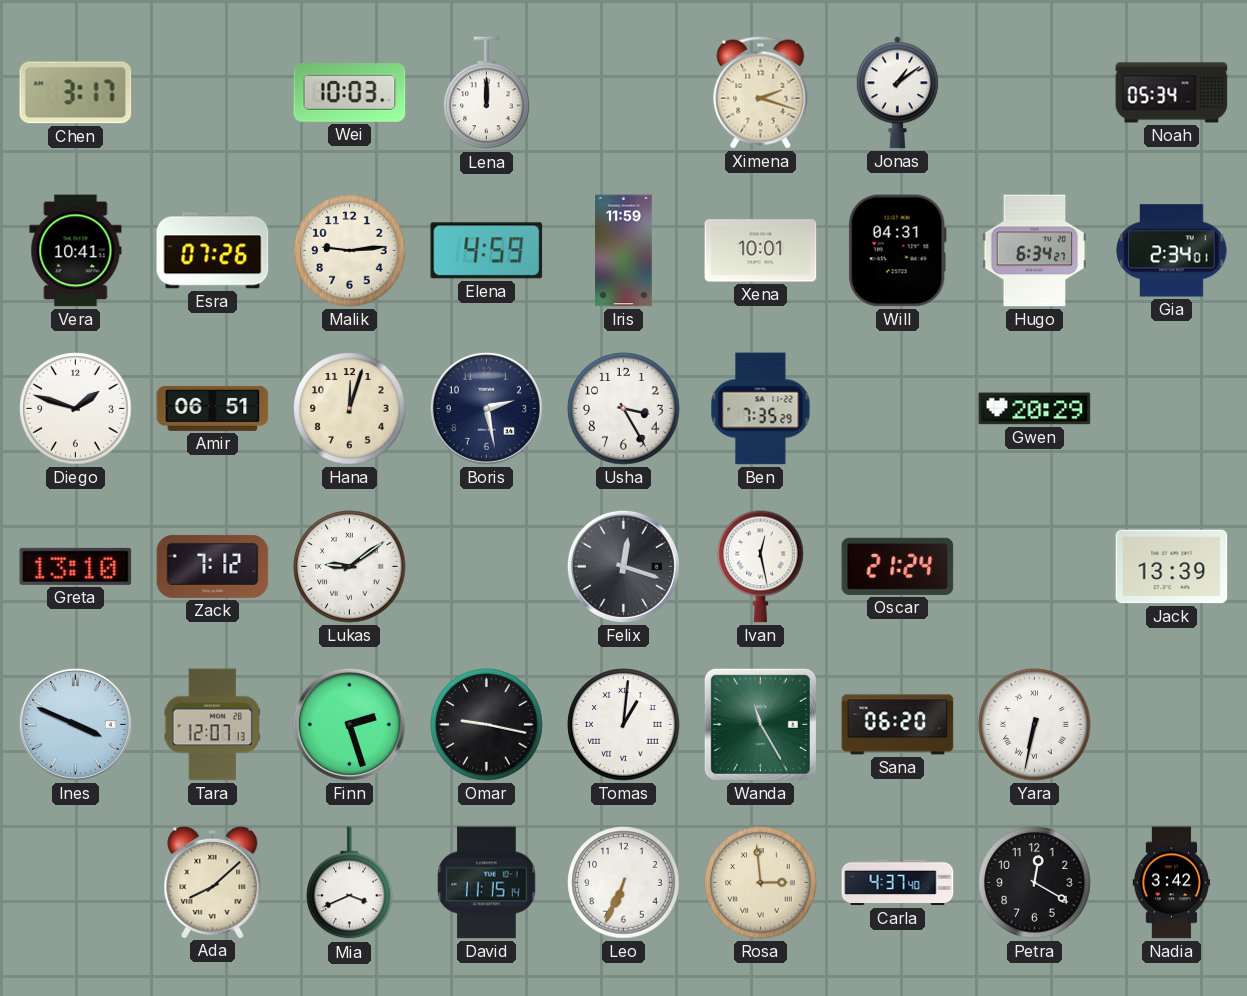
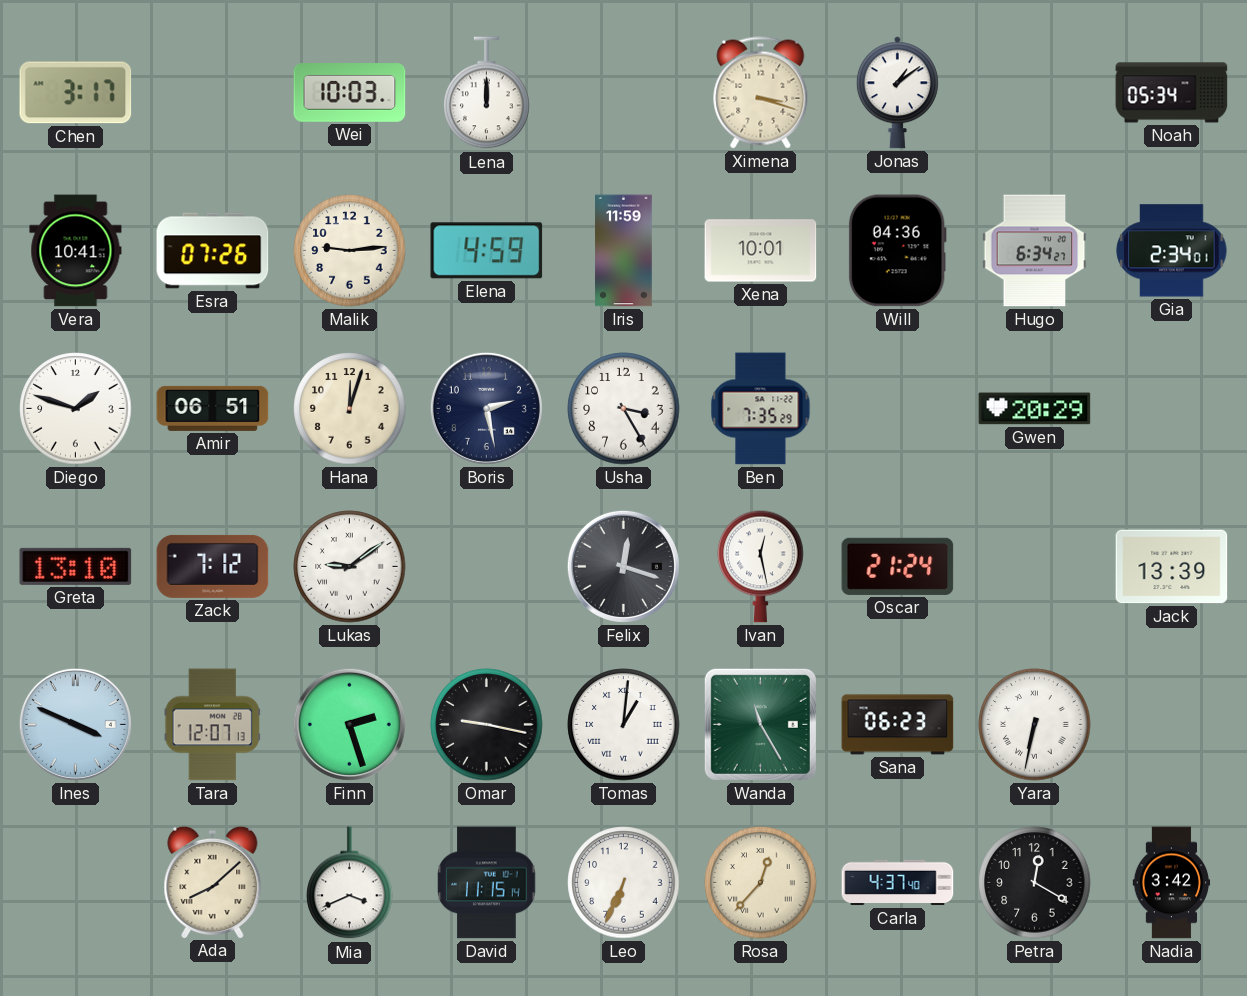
Ximena: 2:18 -> 3:18 (761, 93)
Will: 04:31 -> 04:36 (897, 251)
Sana: 06:20 -> 06:23 (898, 725)
Rosa: 2:59 -> 12:37 (761, 883)
